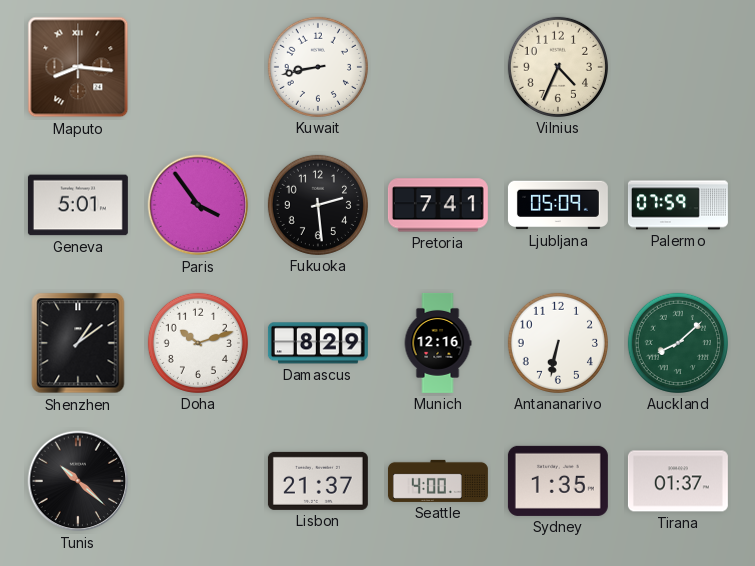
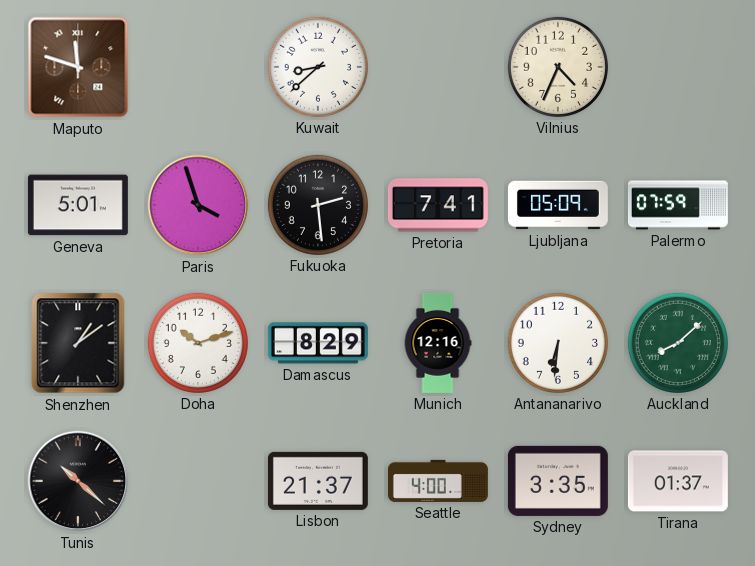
Maputo: 8:16 -> 11:48 (78, 67)
Kuwait: 8:43 -> 8:38 (318, 67)
Paris: 3:54 -> 3:57 (198, 205)
Antananarivo: 6:32 -> 6:31 (558, 343)
Sydney: 1:35 -> 3:35 (558, 481)
